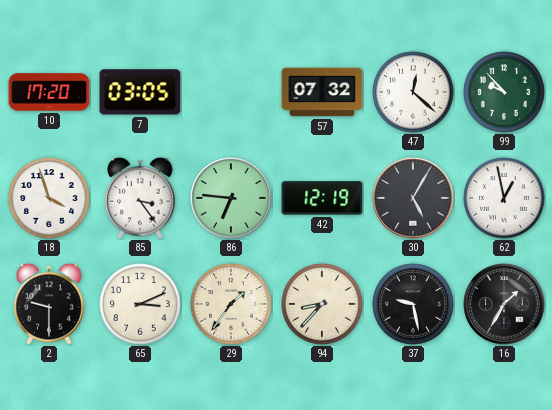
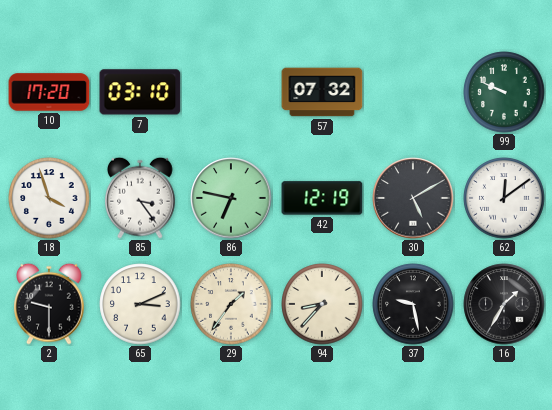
7: 03:05 -> 03:10 (140, 92)
47: 12:22 -> none (413, 92)
99: 9:53 -> 9:49 (504, 92)
86: 6:46 -> 6:47 (231, 198)
30: 5:05 -> 5:10 (413, 198)
62: 12:58 -> 12:09 (504, 198)
